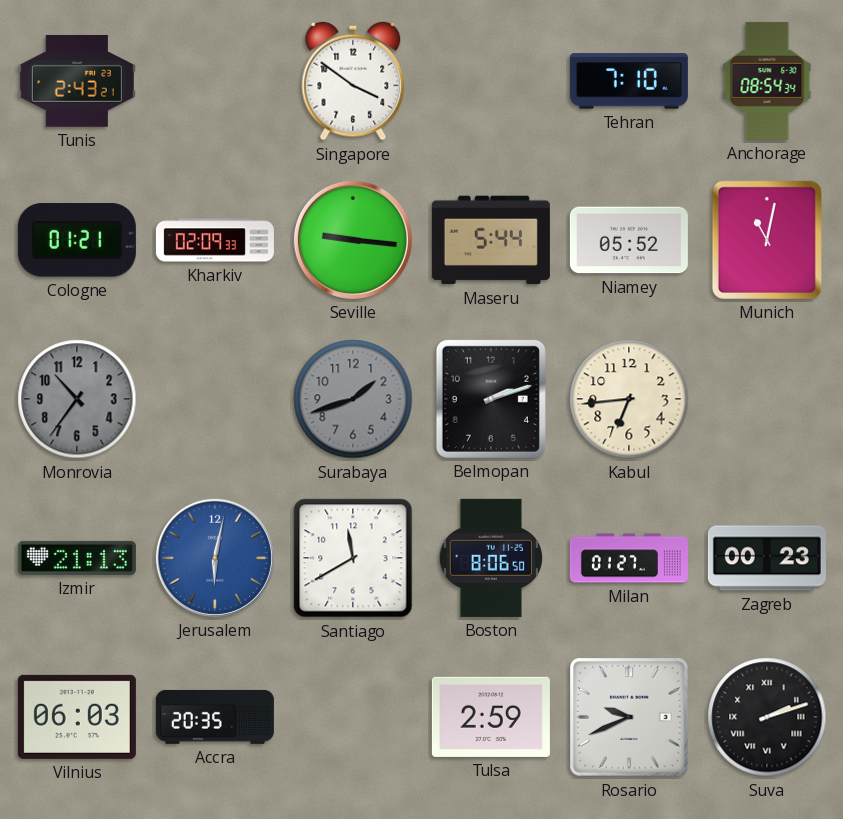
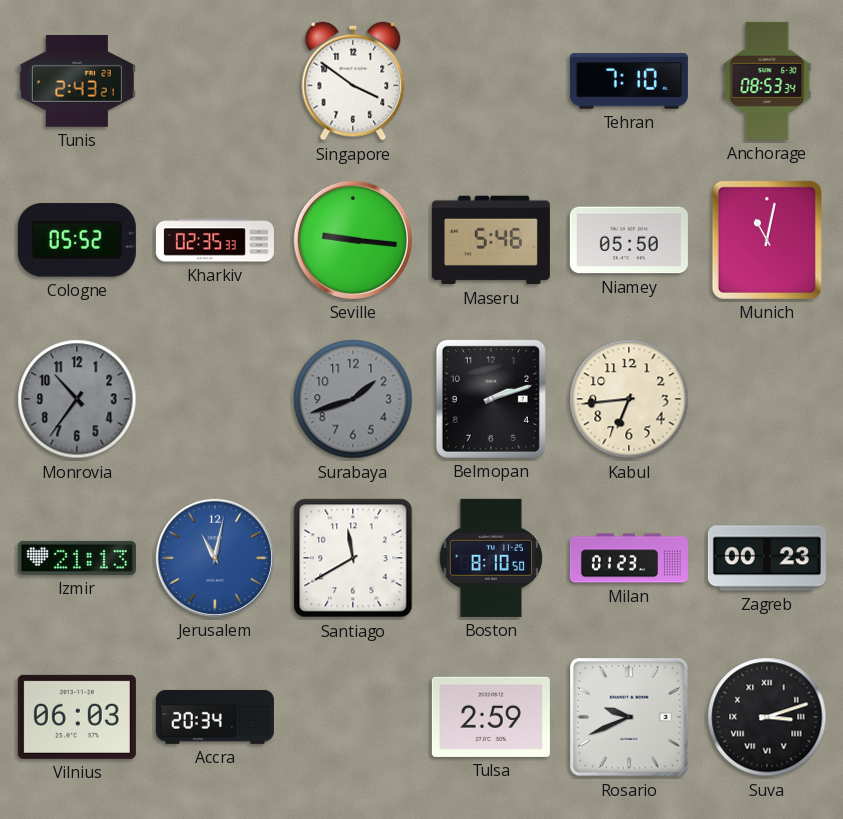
Anchorage: 08:54 -> 08:53 (767, 81)
Cologne: 01:21 -> 05:52 (77, 240)
Kharkiv: 02:09 -> 02:35 (215, 240)
Maseru: 5:44 -> 5:46 (491, 240)
Niamey: 05:52 -> 05:50 (629, 240)
Jerusalem: 6:02 -> 11:02 (215, 558)
Boston: 8:06 -> 8:10 (491, 558)
Milan: 01:27 -> 01:23 (629, 558)
Accra: 20:35 -> 20:34 (215, 717)
Suva: 2:12 -> 3:12 (767, 717)
